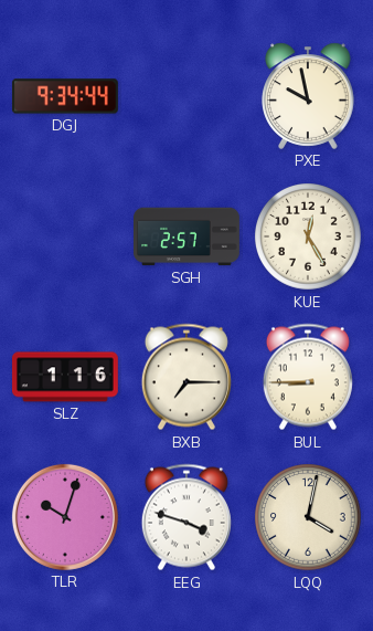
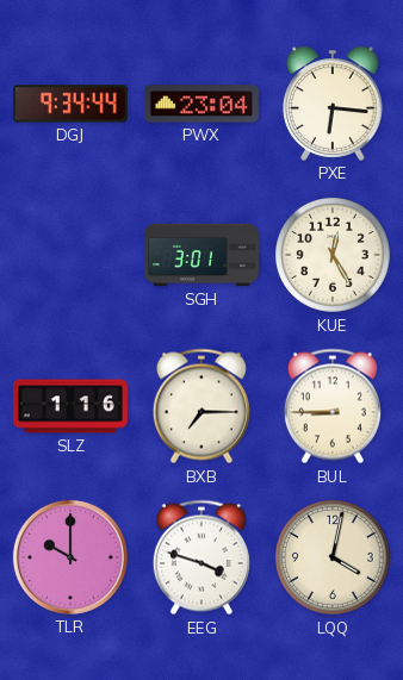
PWX: none -> 23:04 (201, 104)
PXE: 9:58 -> 6:16 (333, 104)
SGH: 2:57 -> 3:01 (203, 255)
TLR: 10:03 -> 10:00 (70, 557)
